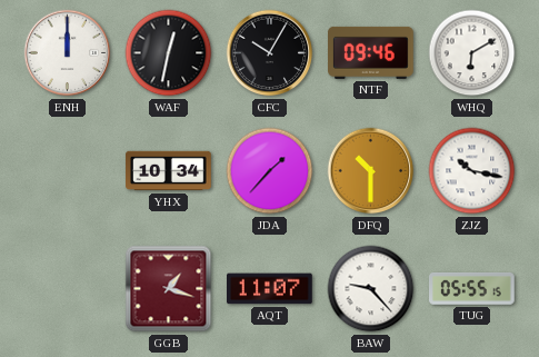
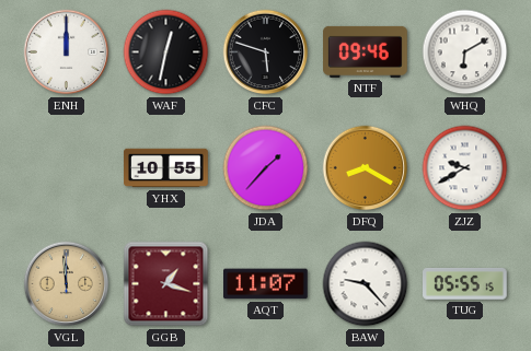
CFC: 10:05 -> 5:48 (266, 52)
YHX: 10:34 -> 10:55 (166, 168)
DFQ: 10:30 -> 8:20 (366, 168)
ZJZ: 10:17 -> 9:40 (465, 168)
VGL: none -> 11:59 (67, 284)
